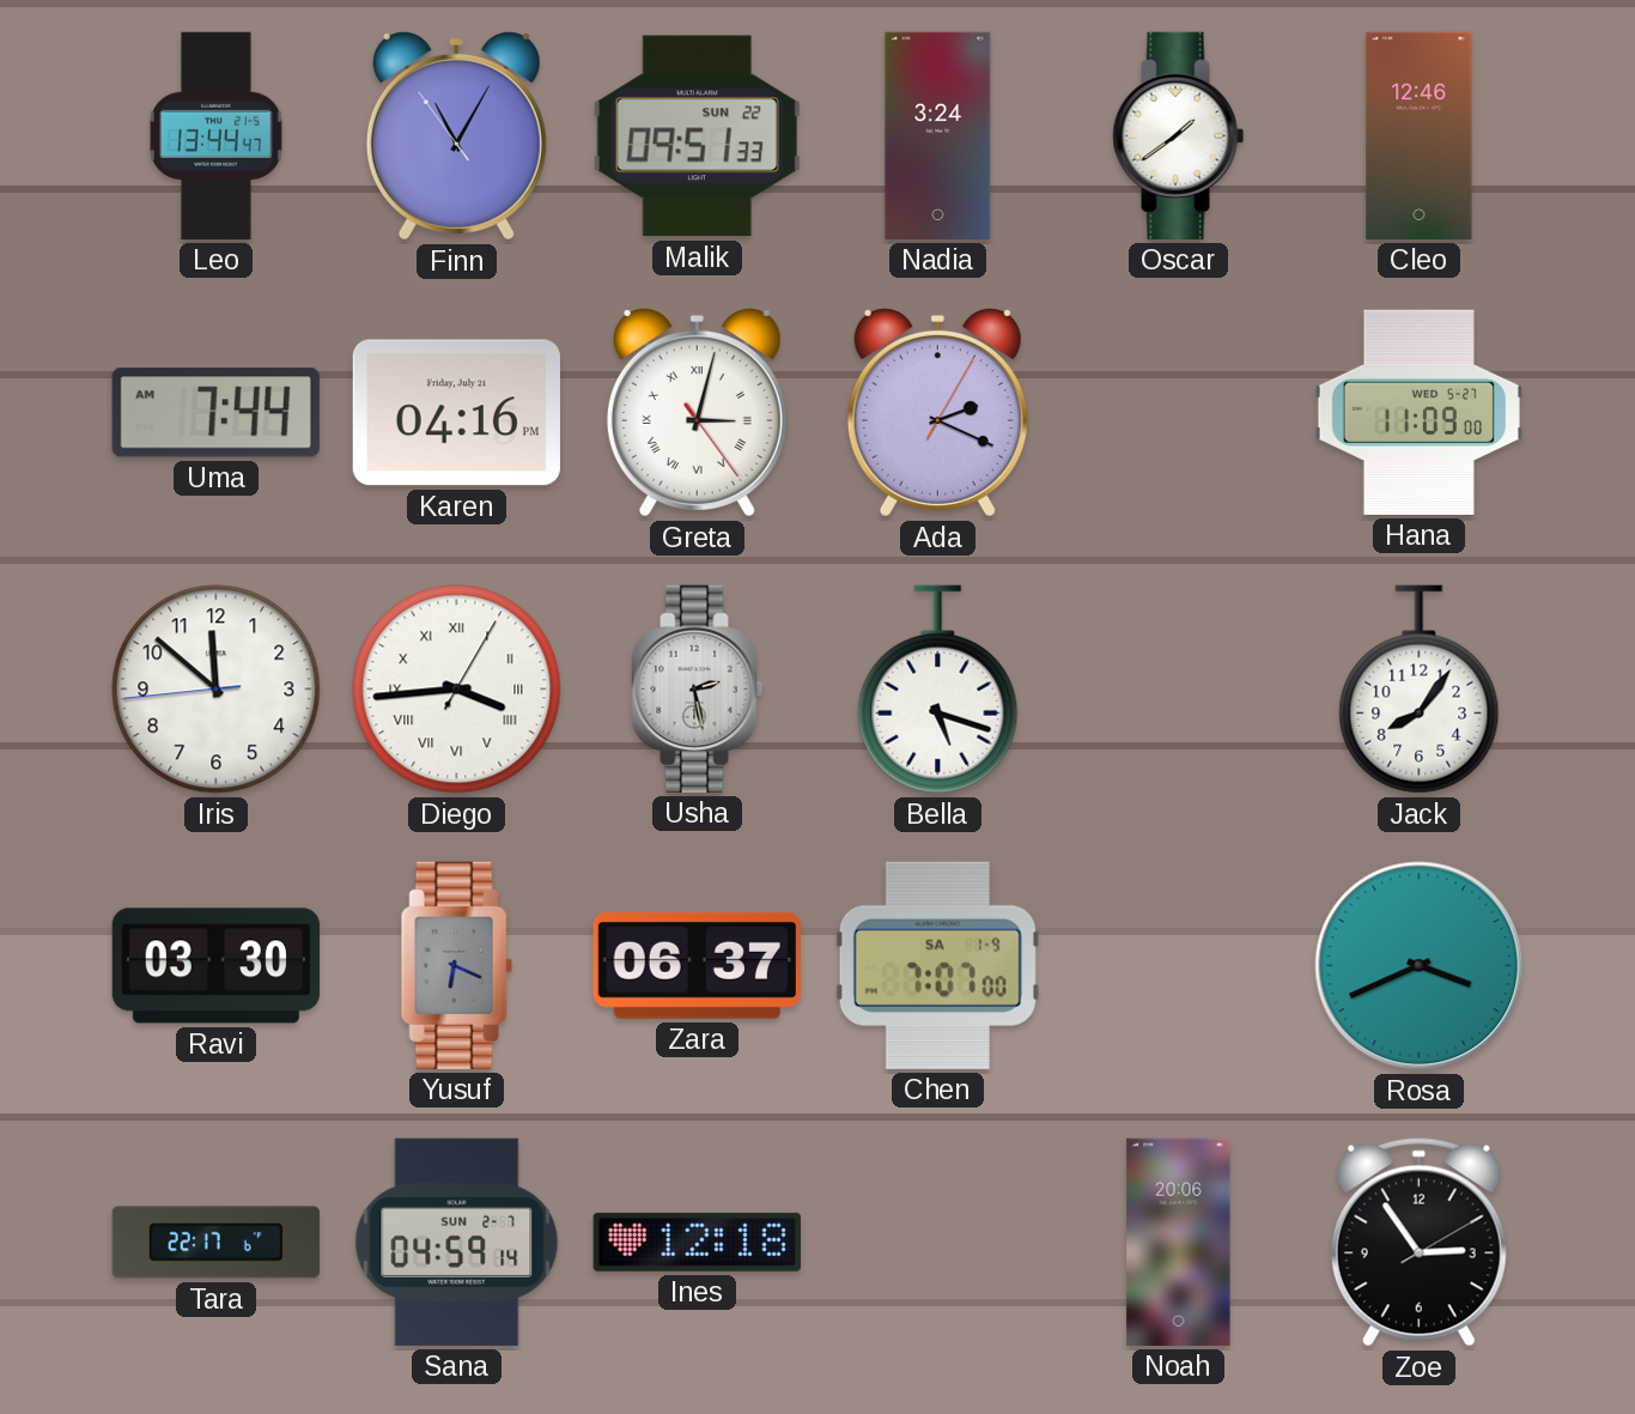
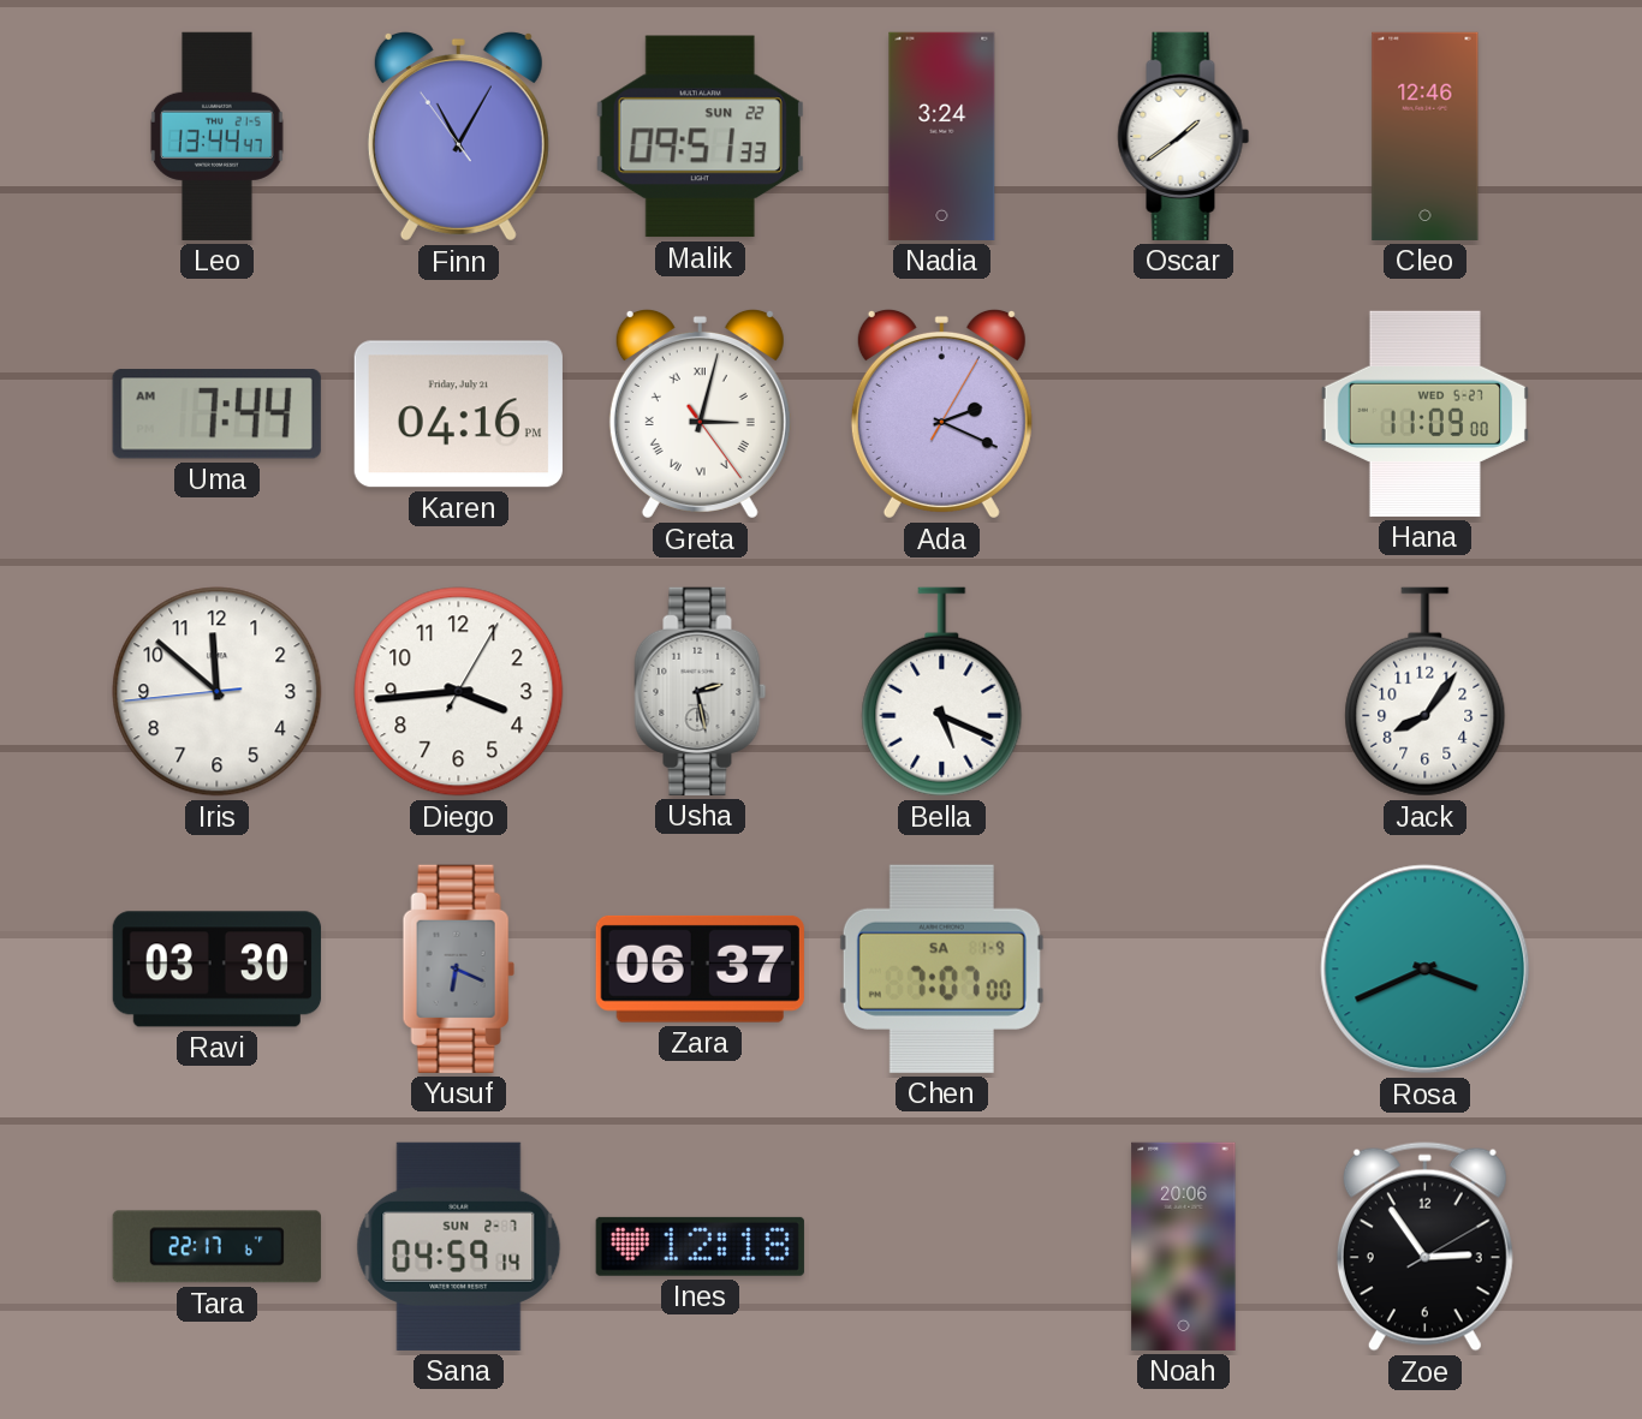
Diego numerals: Roman -> Arabic (459, 692)
Bella: 5:18 -> 5:19 (942, 692)
